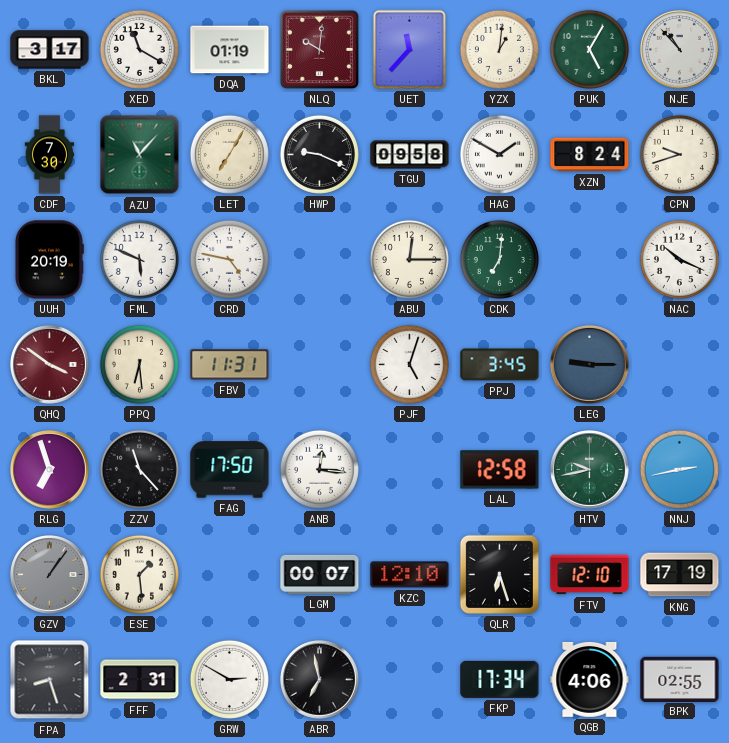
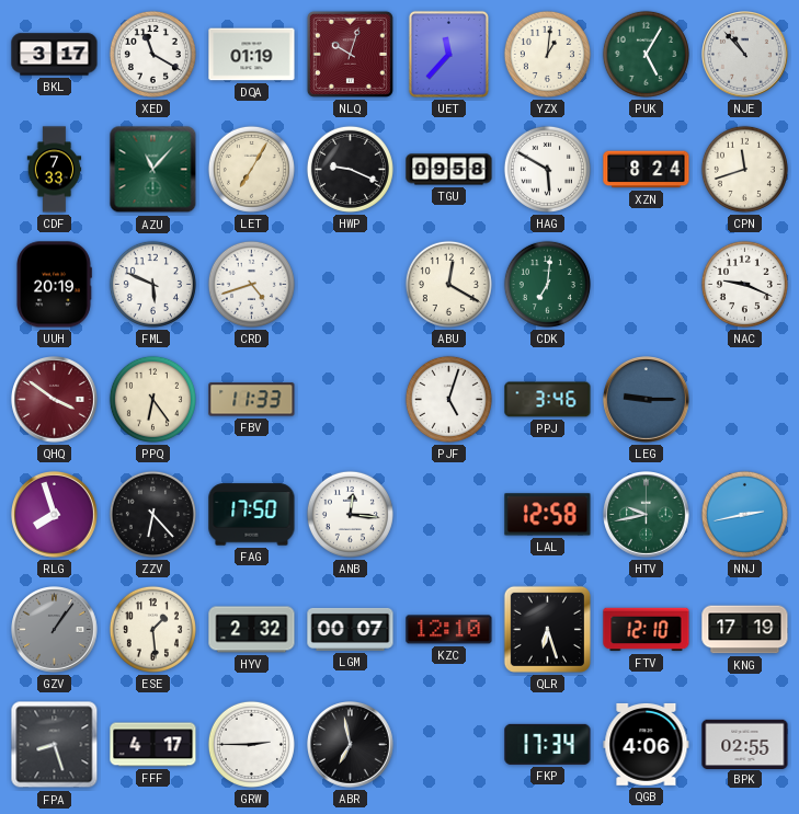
NLQ: 10:01 -> 10:03 (350, 54)
CDF: 7:30 -> 7:33 (55, 170)
HAG: 1:50 -> 5:50 (547, 169)
CPN: 9:42 -> 11:42 (744, 169)
CRD: 4:47 -> 4:42 (251, 284)
ABU: 12:15 -> 12:20 (448, 284)
NAC: 10:19 -> 9:19 (744, 284)
PPQ: 6:29 -> 6:24 (152, 399)
FBV: 11:31 -> 11:33 (252, 400)
PPJ: 3:45 -> 3:46 (548, 400)
RLG: 6:57 -> 7:57 (55, 515)
ZZV: 11:23 -> 6:23 (152, 514)
HYV: none -> 2:32 (252, 630)
FFF: 2:31 -> 4:17 (153, 745)
GRW: 2:50 -> 2:45 (251, 744)
